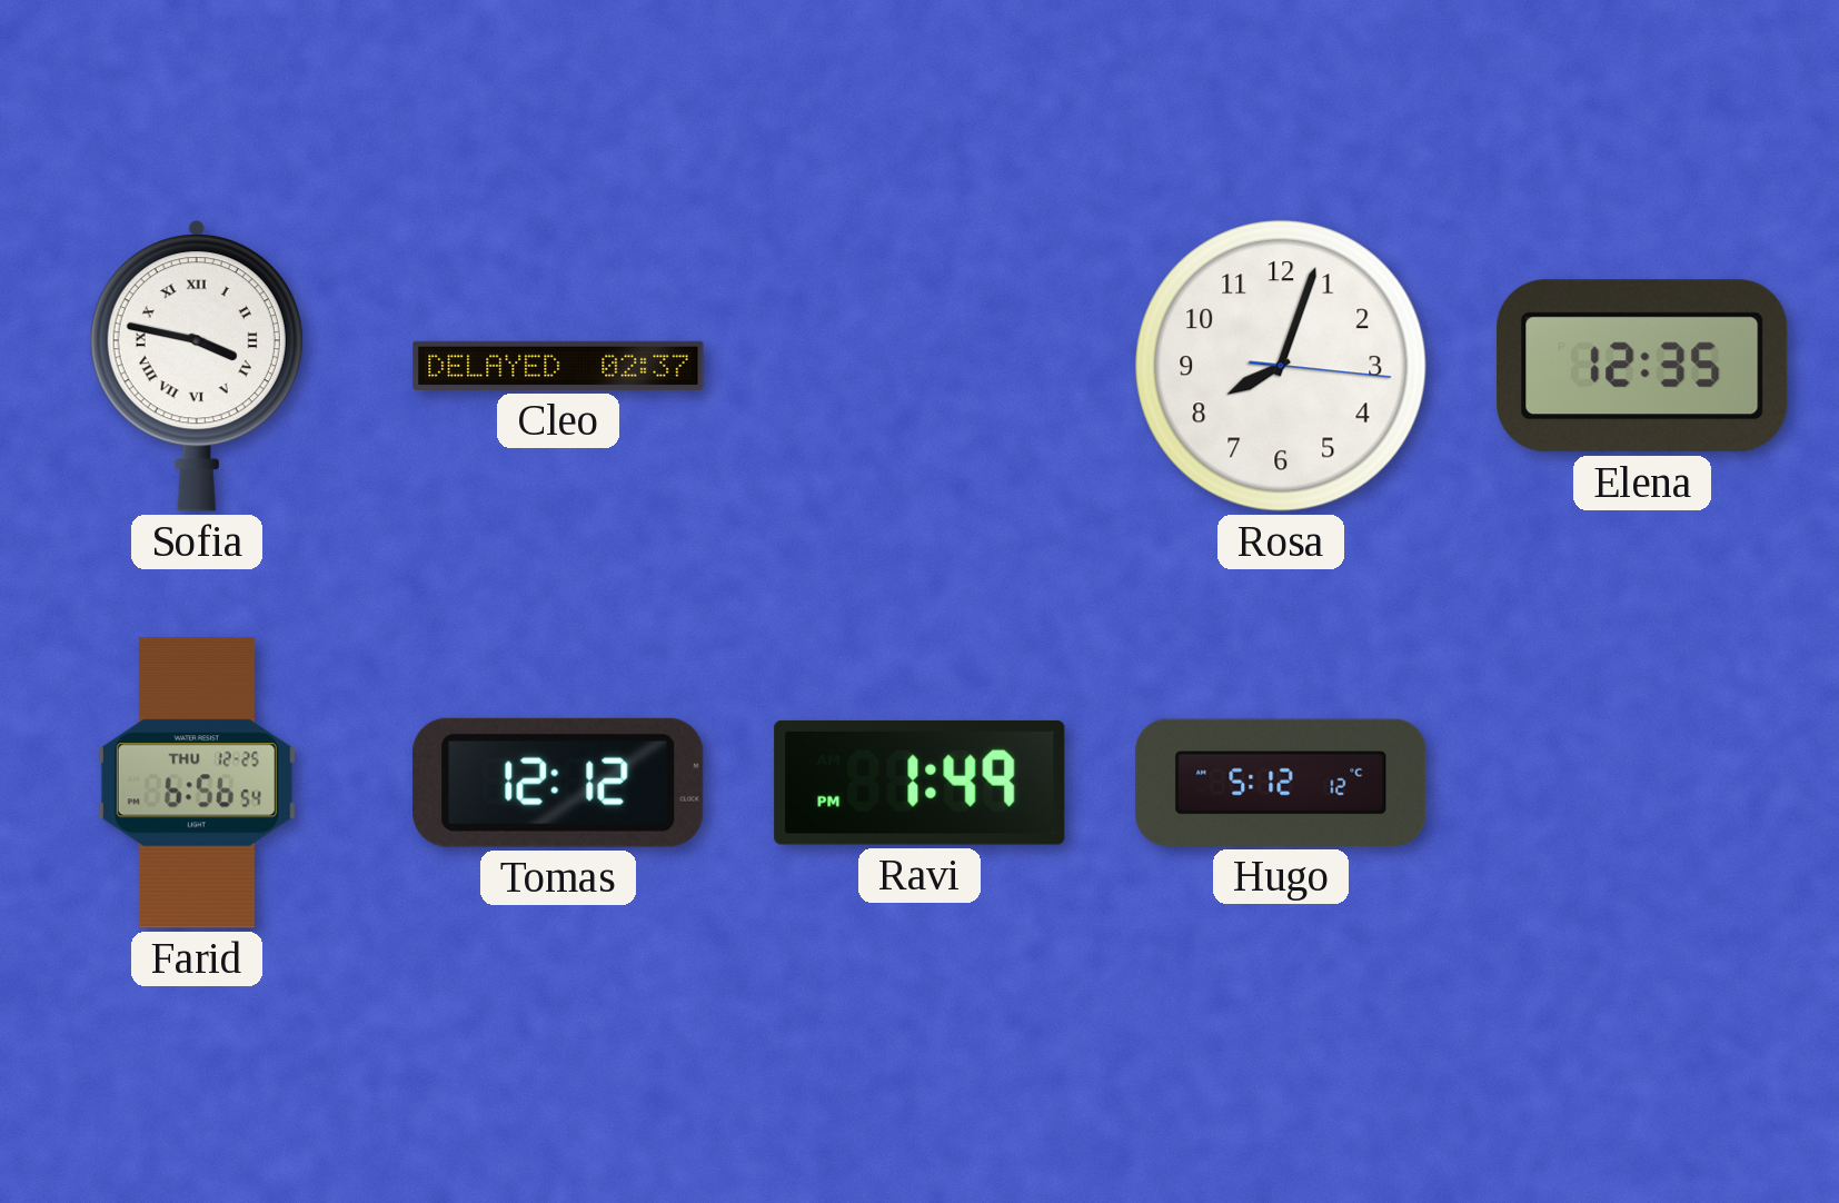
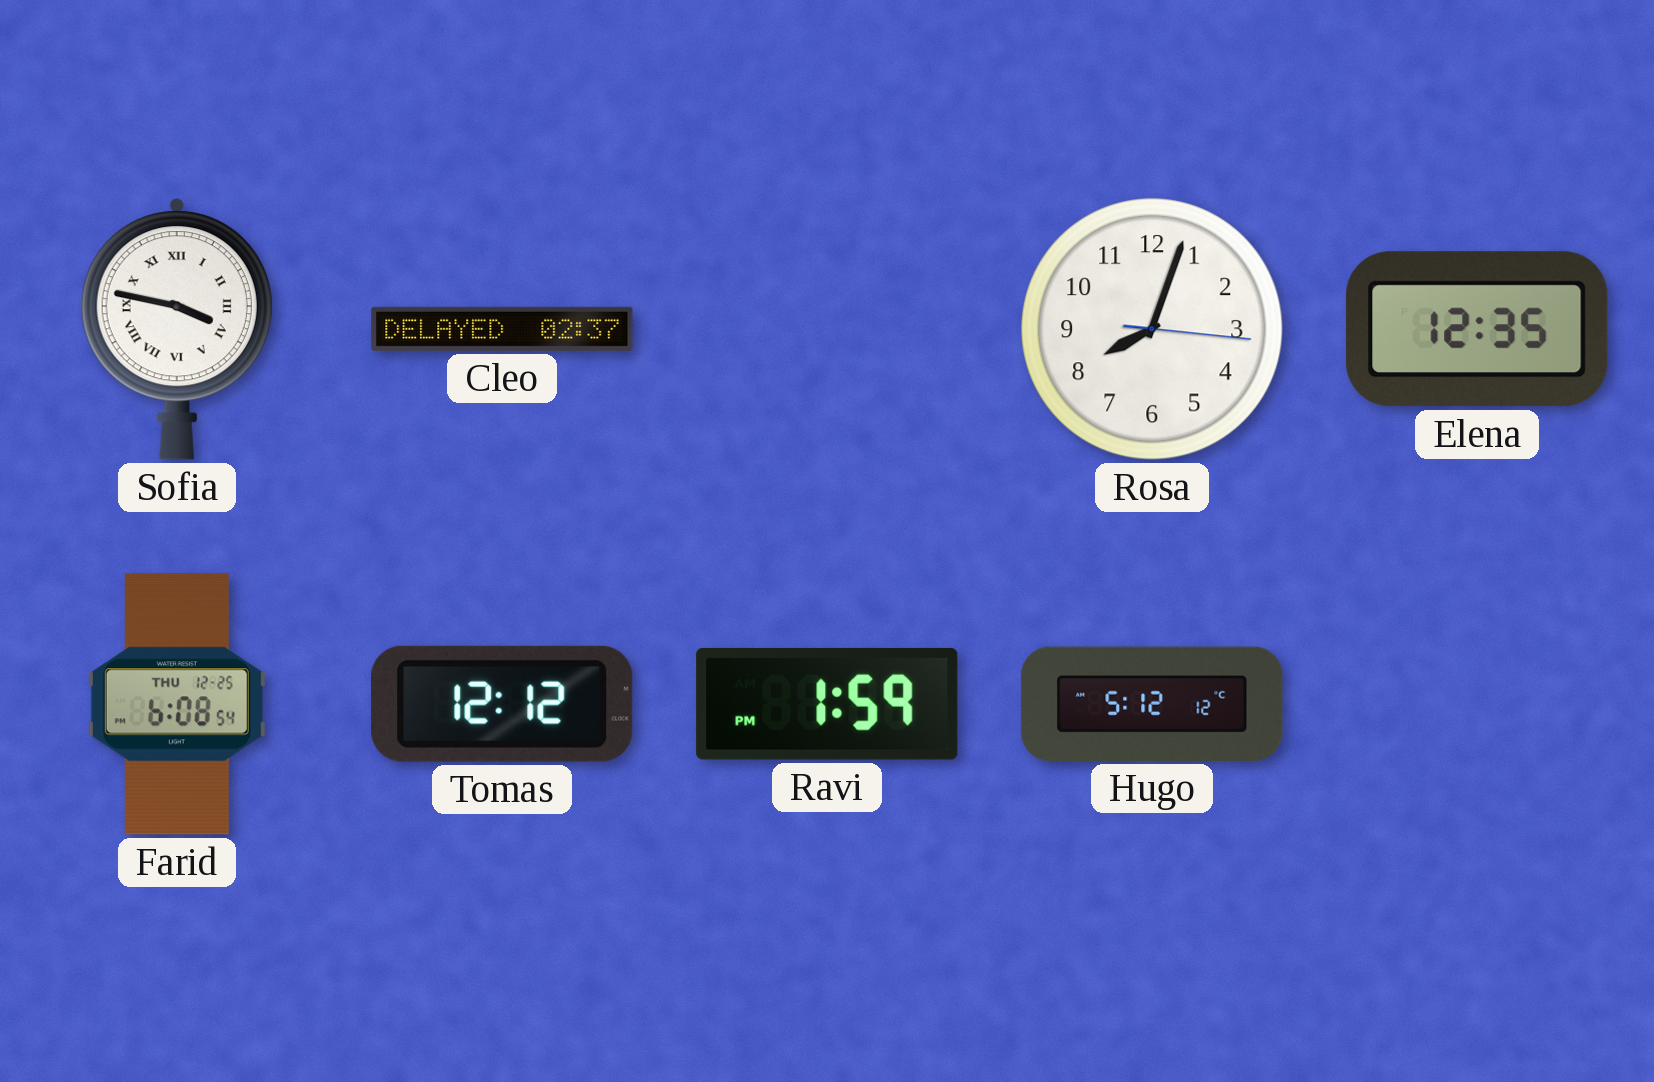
Farid: 6:56 -> 6:08 (177, 704)
Ravi: 1:49 -> 1:59 (827, 704)
